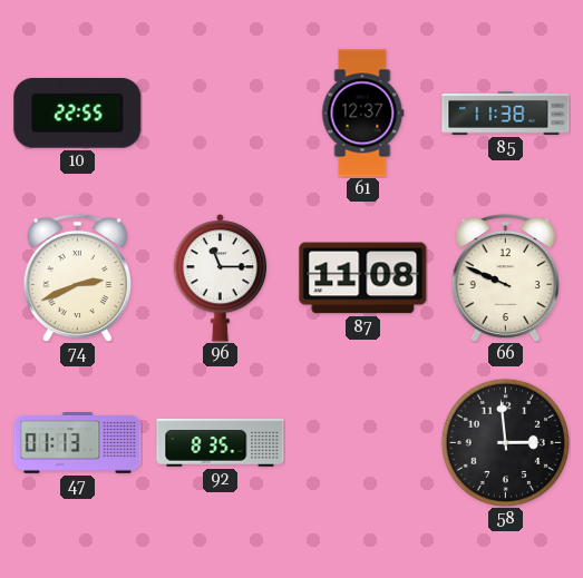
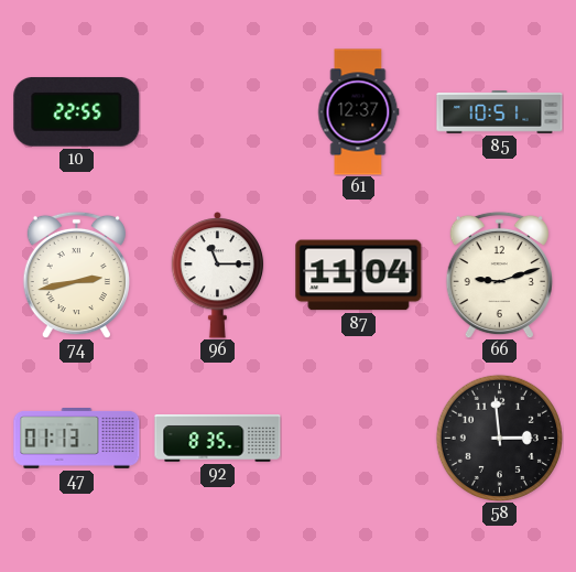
85: 11:38 -> 10:51 (500, 112)
74: 2:41 -> 2:43 (76, 274)
87: 11:08 -> 11:04 (359, 276)
66: 9:49 -> 9:12 (499, 274)
